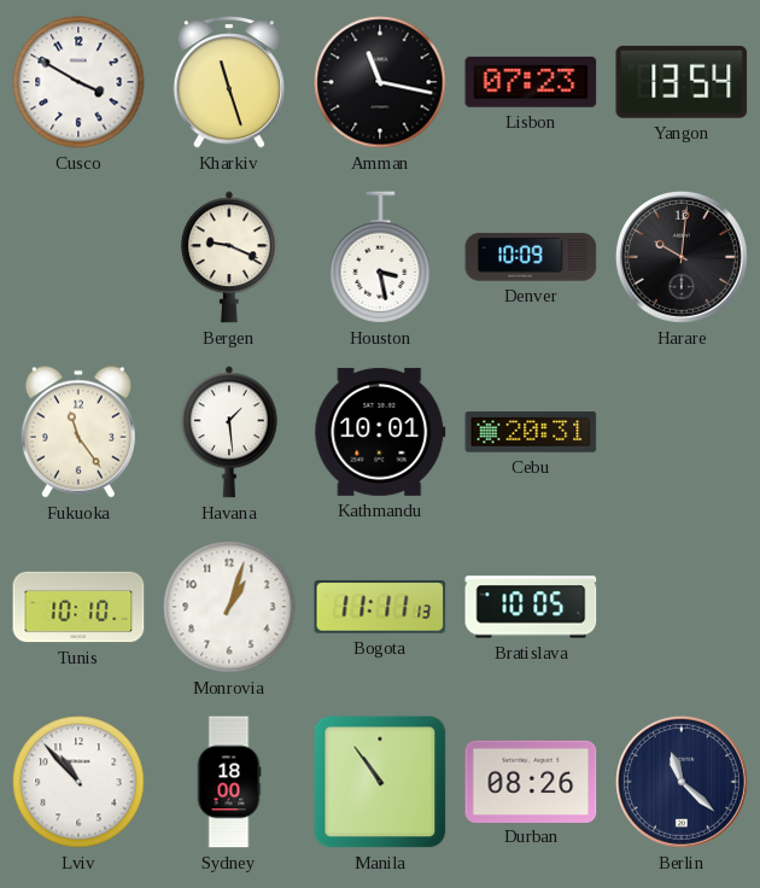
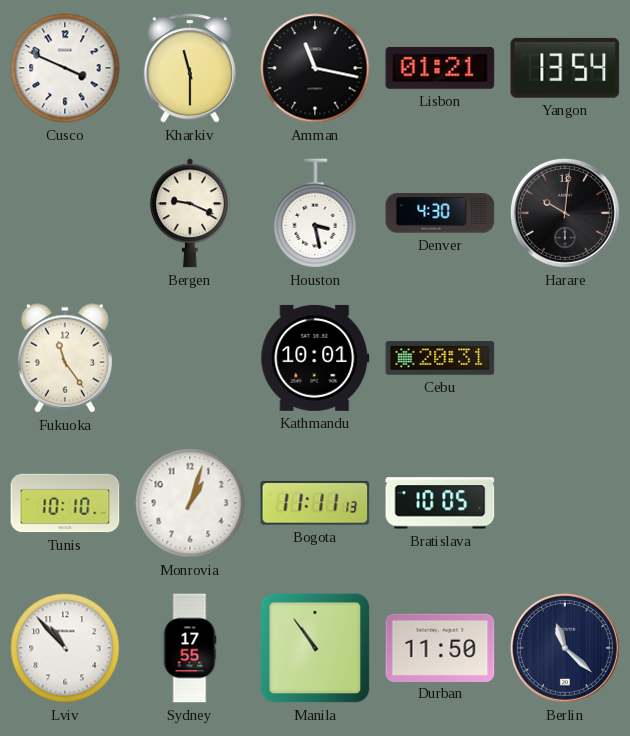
Cusco: 3:50 -> 3:49 (65, 68)
Kharkiv: 11:27 -> 11:30 (190, 68)
Lisbon: 07:23 -> 01:21 (440, 68)
Denver: 10:09 -> 4:30 (440, 213)
Havana: 1:29 -> none (229, 432)
Sydney: 18:00 -> 17:55 (190, 648)
Durban: 08:26 -> 11:50 (440, 647)
